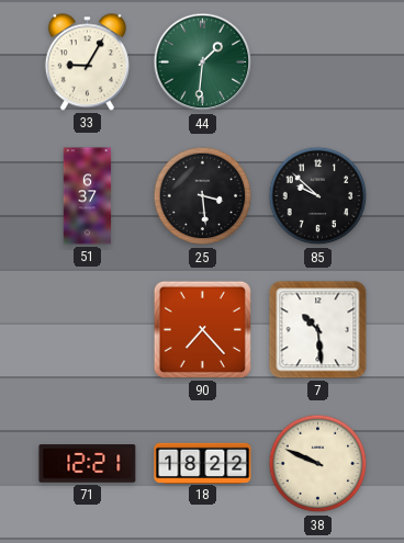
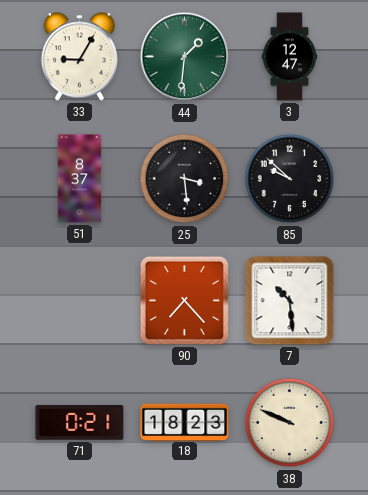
3: none -> 12:47 (290, 57)
51: 6:37 -> 8:37 (80, 179)
71: 12:21 -> 0:21 (80, 423)
18: 18:22 -> 18:23 (185, 422)
